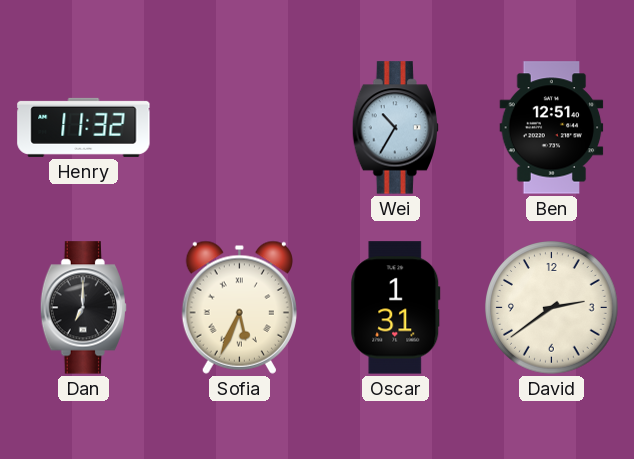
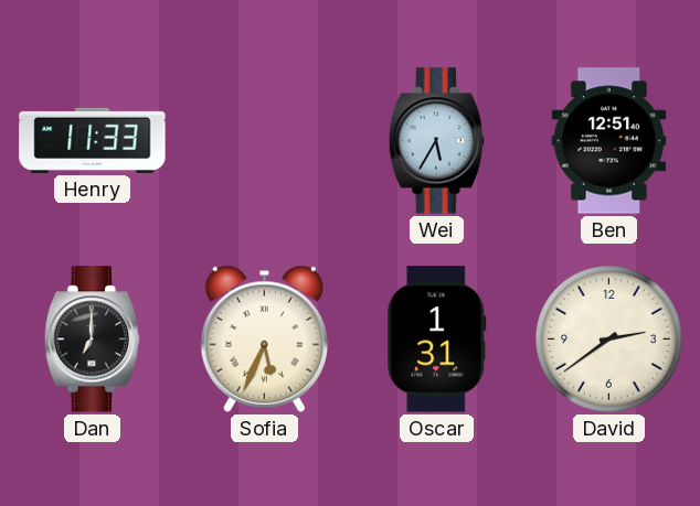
Henry: 11:32 -> 11:33 (93, 140)
Wei: 10:35 -> 5:35 (436, 141)
